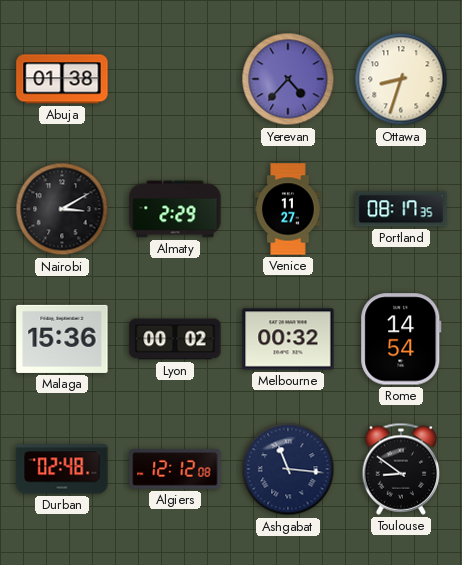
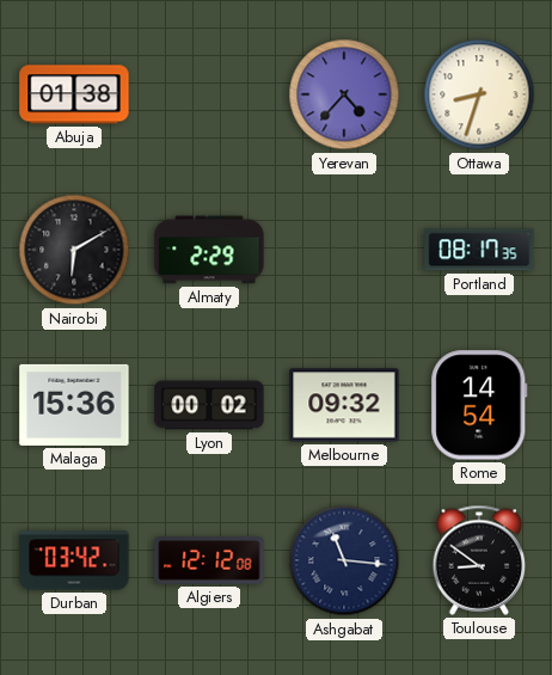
Nairobi: 3:10 -> 6:10 (74, 250)
Venice: 11:27 -> none (288, 209)
Melbourne: 00:32 -> 09:32 (344, 405)
Durban: 02:48 -> 03:42 (74, 560)
